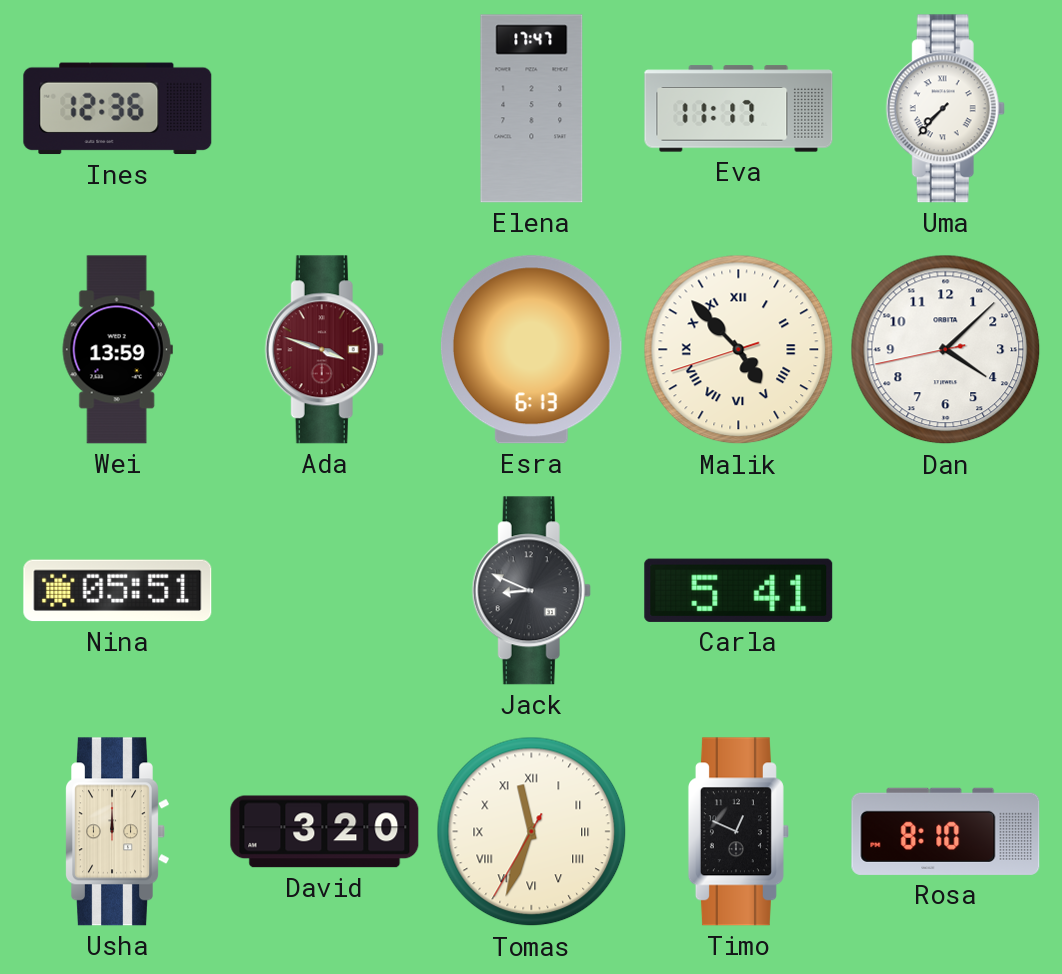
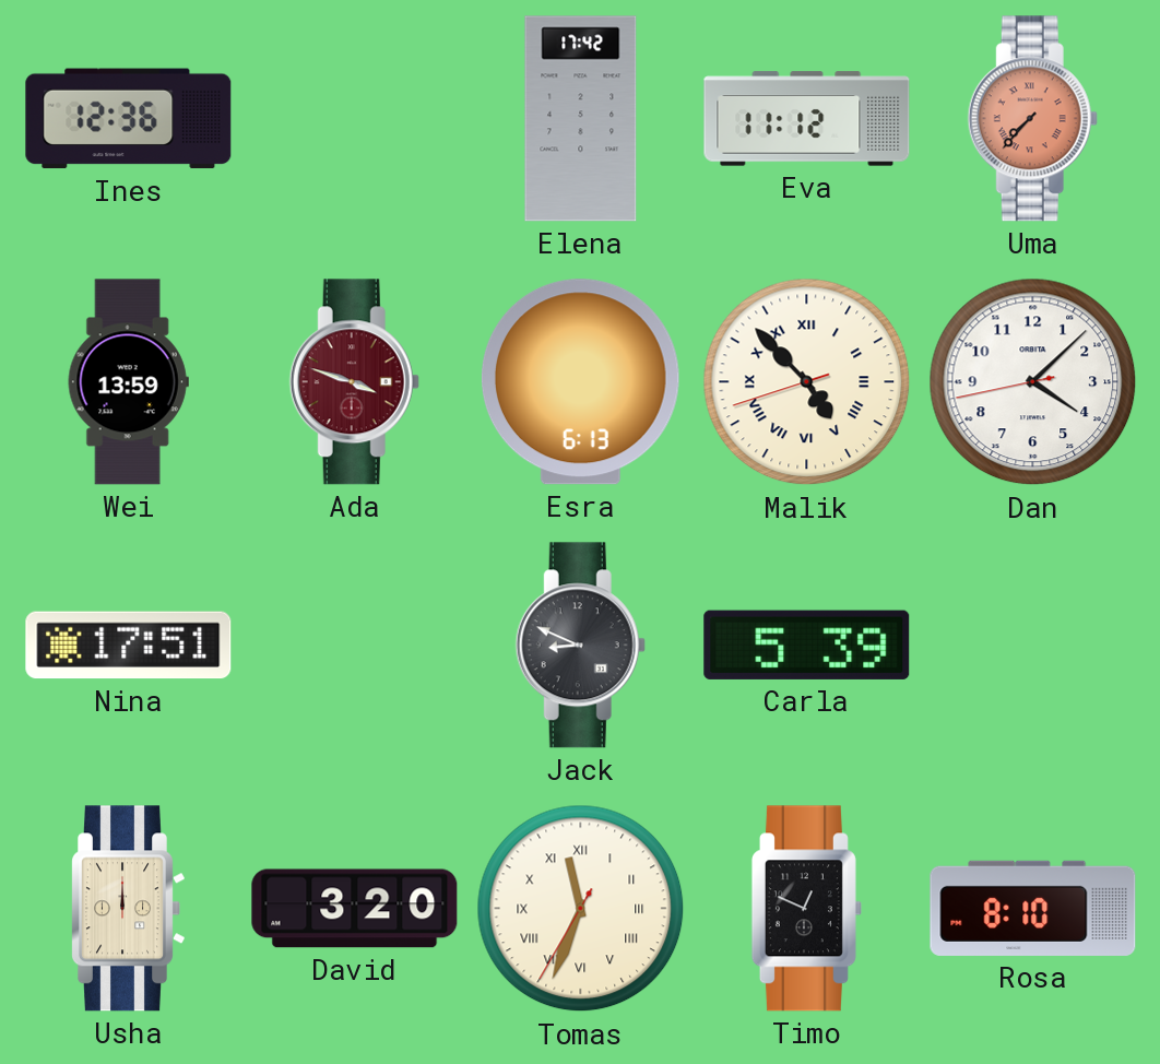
Elena: 17:47 -> 17:42 (581, 119)
Eva: 11:17 -> 11:12 (807, 119)
Uma dial: white -> salmon (1032, 119)
Nina: 05:51 -> 17:51 (129, 646)
Carla: 5:41 -> 5:39 (807, 645)
